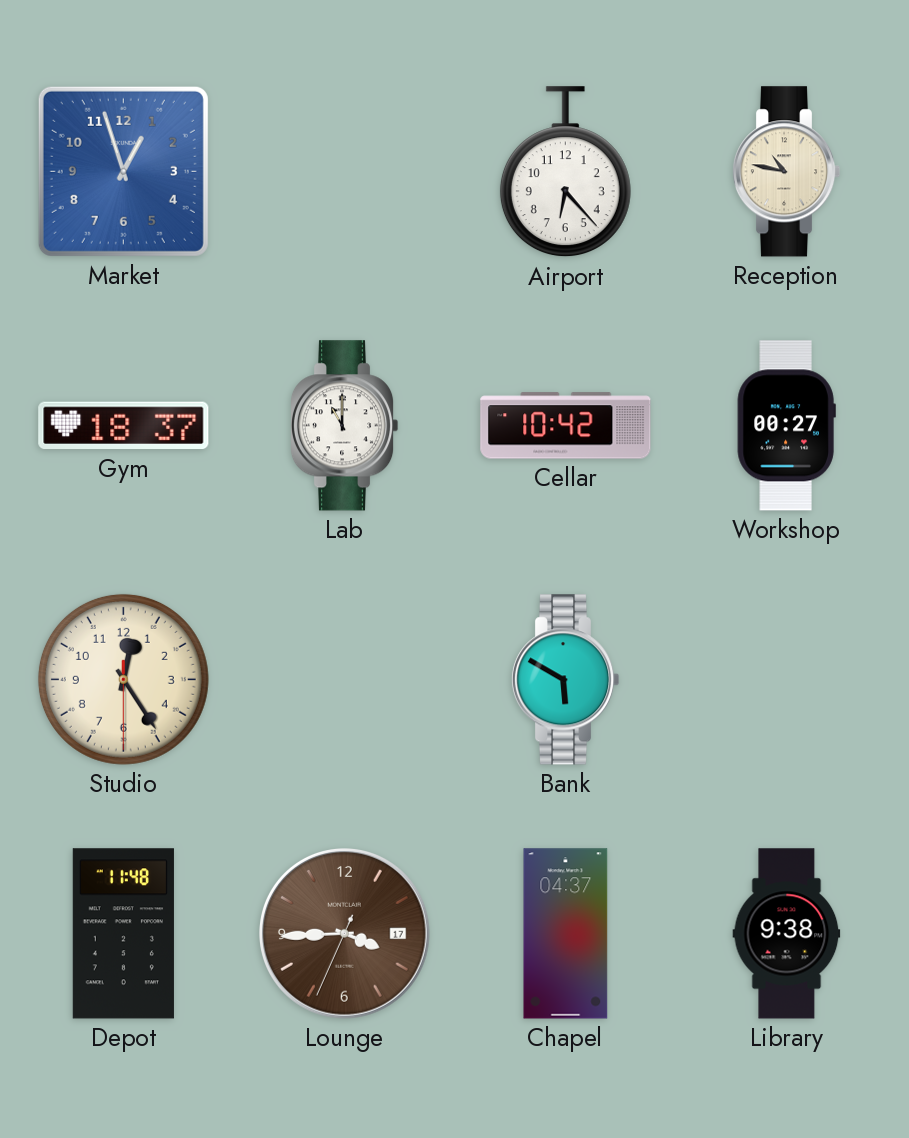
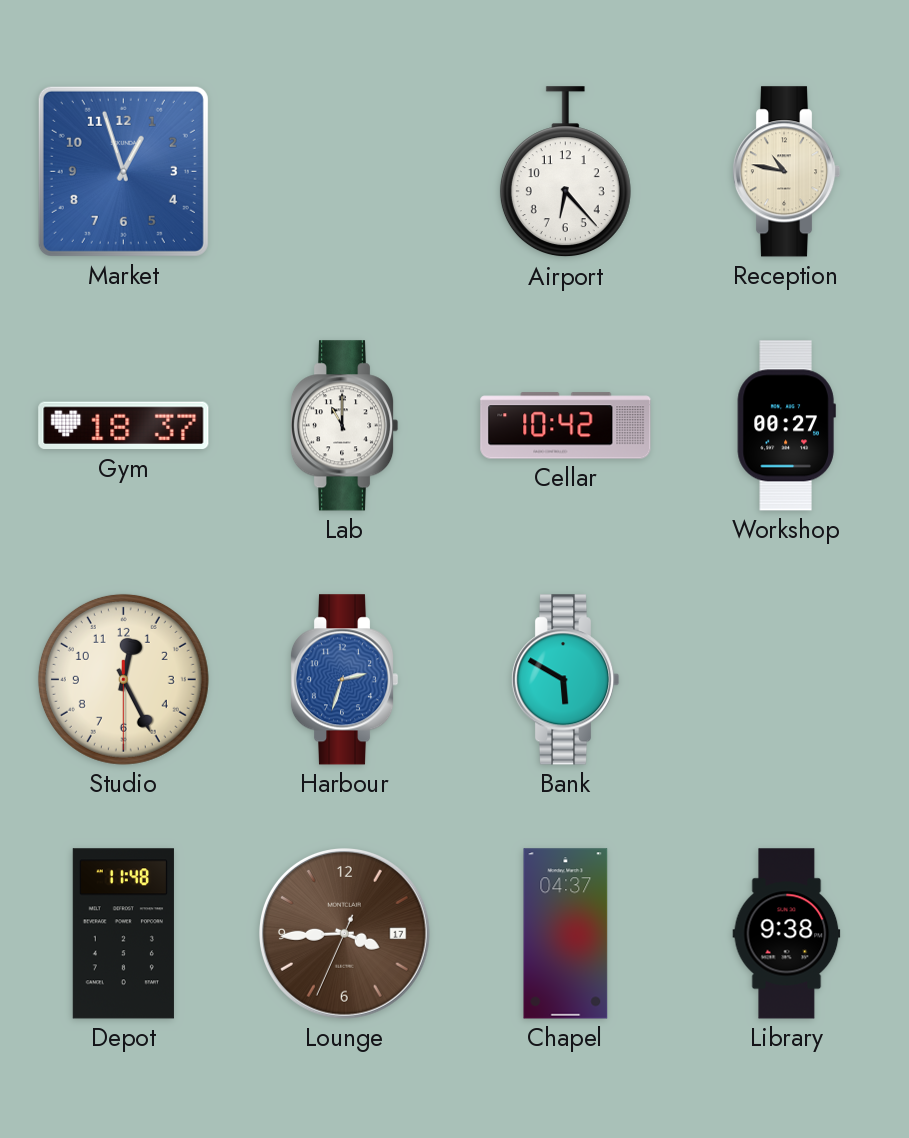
Studio: 12:24 -> 12:25 (123, 679)
Harbour: none -> 2:33 (344, 680)
